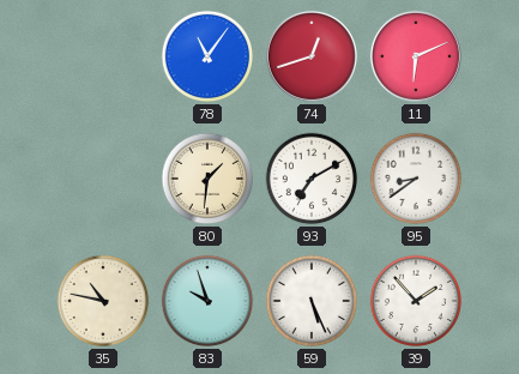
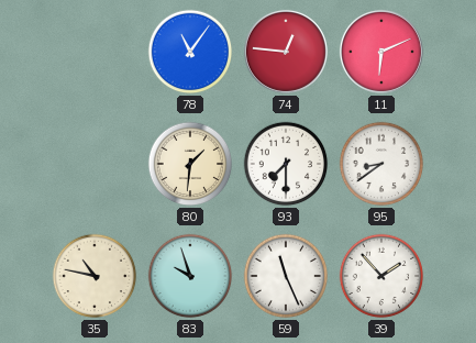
74: 12:42 -> 12:46 (286, 52)
93: 7:10 -> 7:30 (286, 164)
59: 5:26 -> 11:26 (286, 276)
